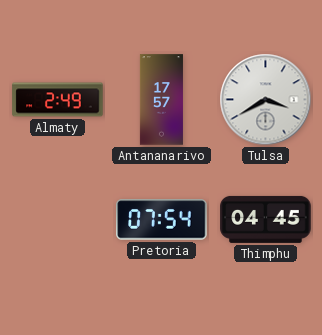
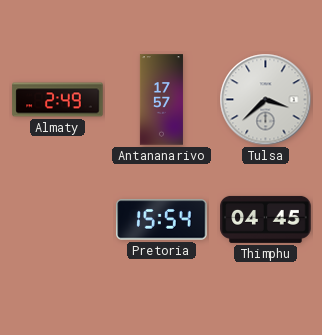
Tulsa: 3:40 -> 3:38 (266, 100)
Pretoria: 07:54 -> 15:54 (162, 220)
